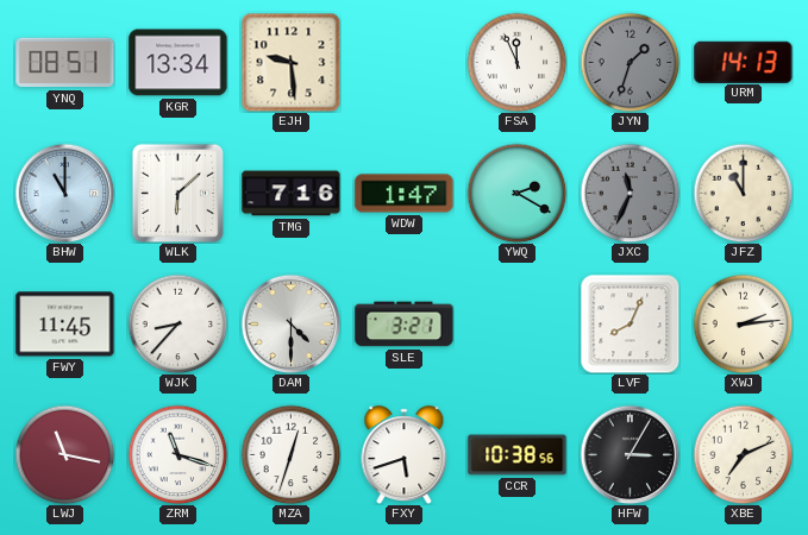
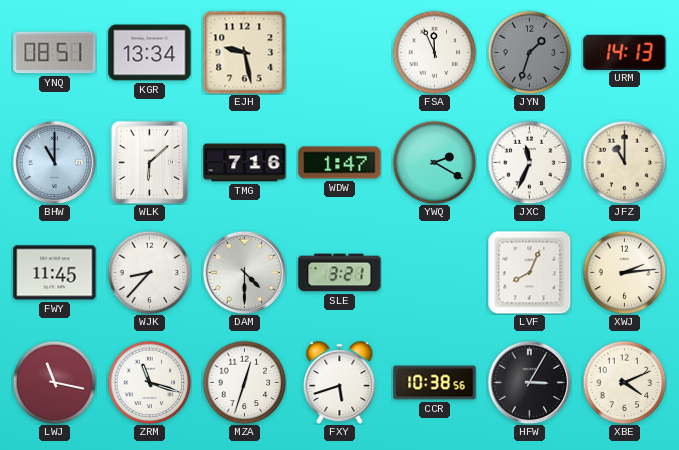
EJH: 9:29 -> 9:28 (244, 52)
JXC dial: grey -> white (529, 162)
XBE: 7:11 -> 4:11 (624, 382)
